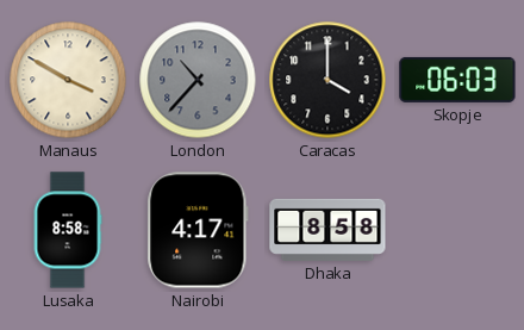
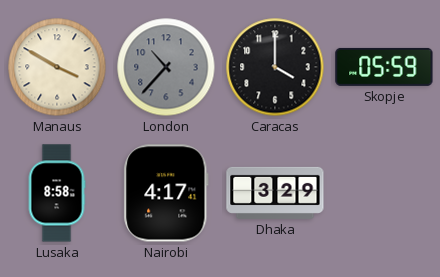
Skopje: 06:03 -> 05:59 (384, 67)
Dhaka: 8:58 -> 3:29 (275, 193)
